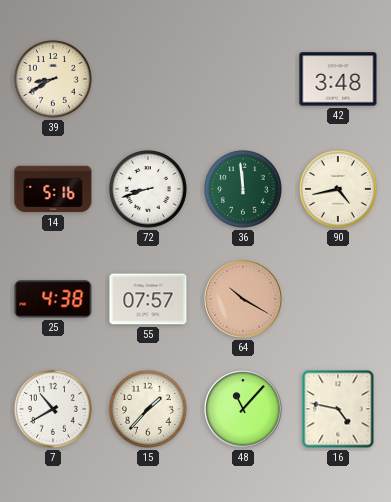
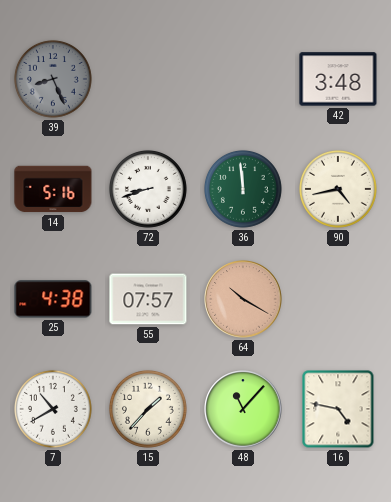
39: 8:40 -> 8:26 (53, 79)
39 dial: cream -> grey (53, 79)
